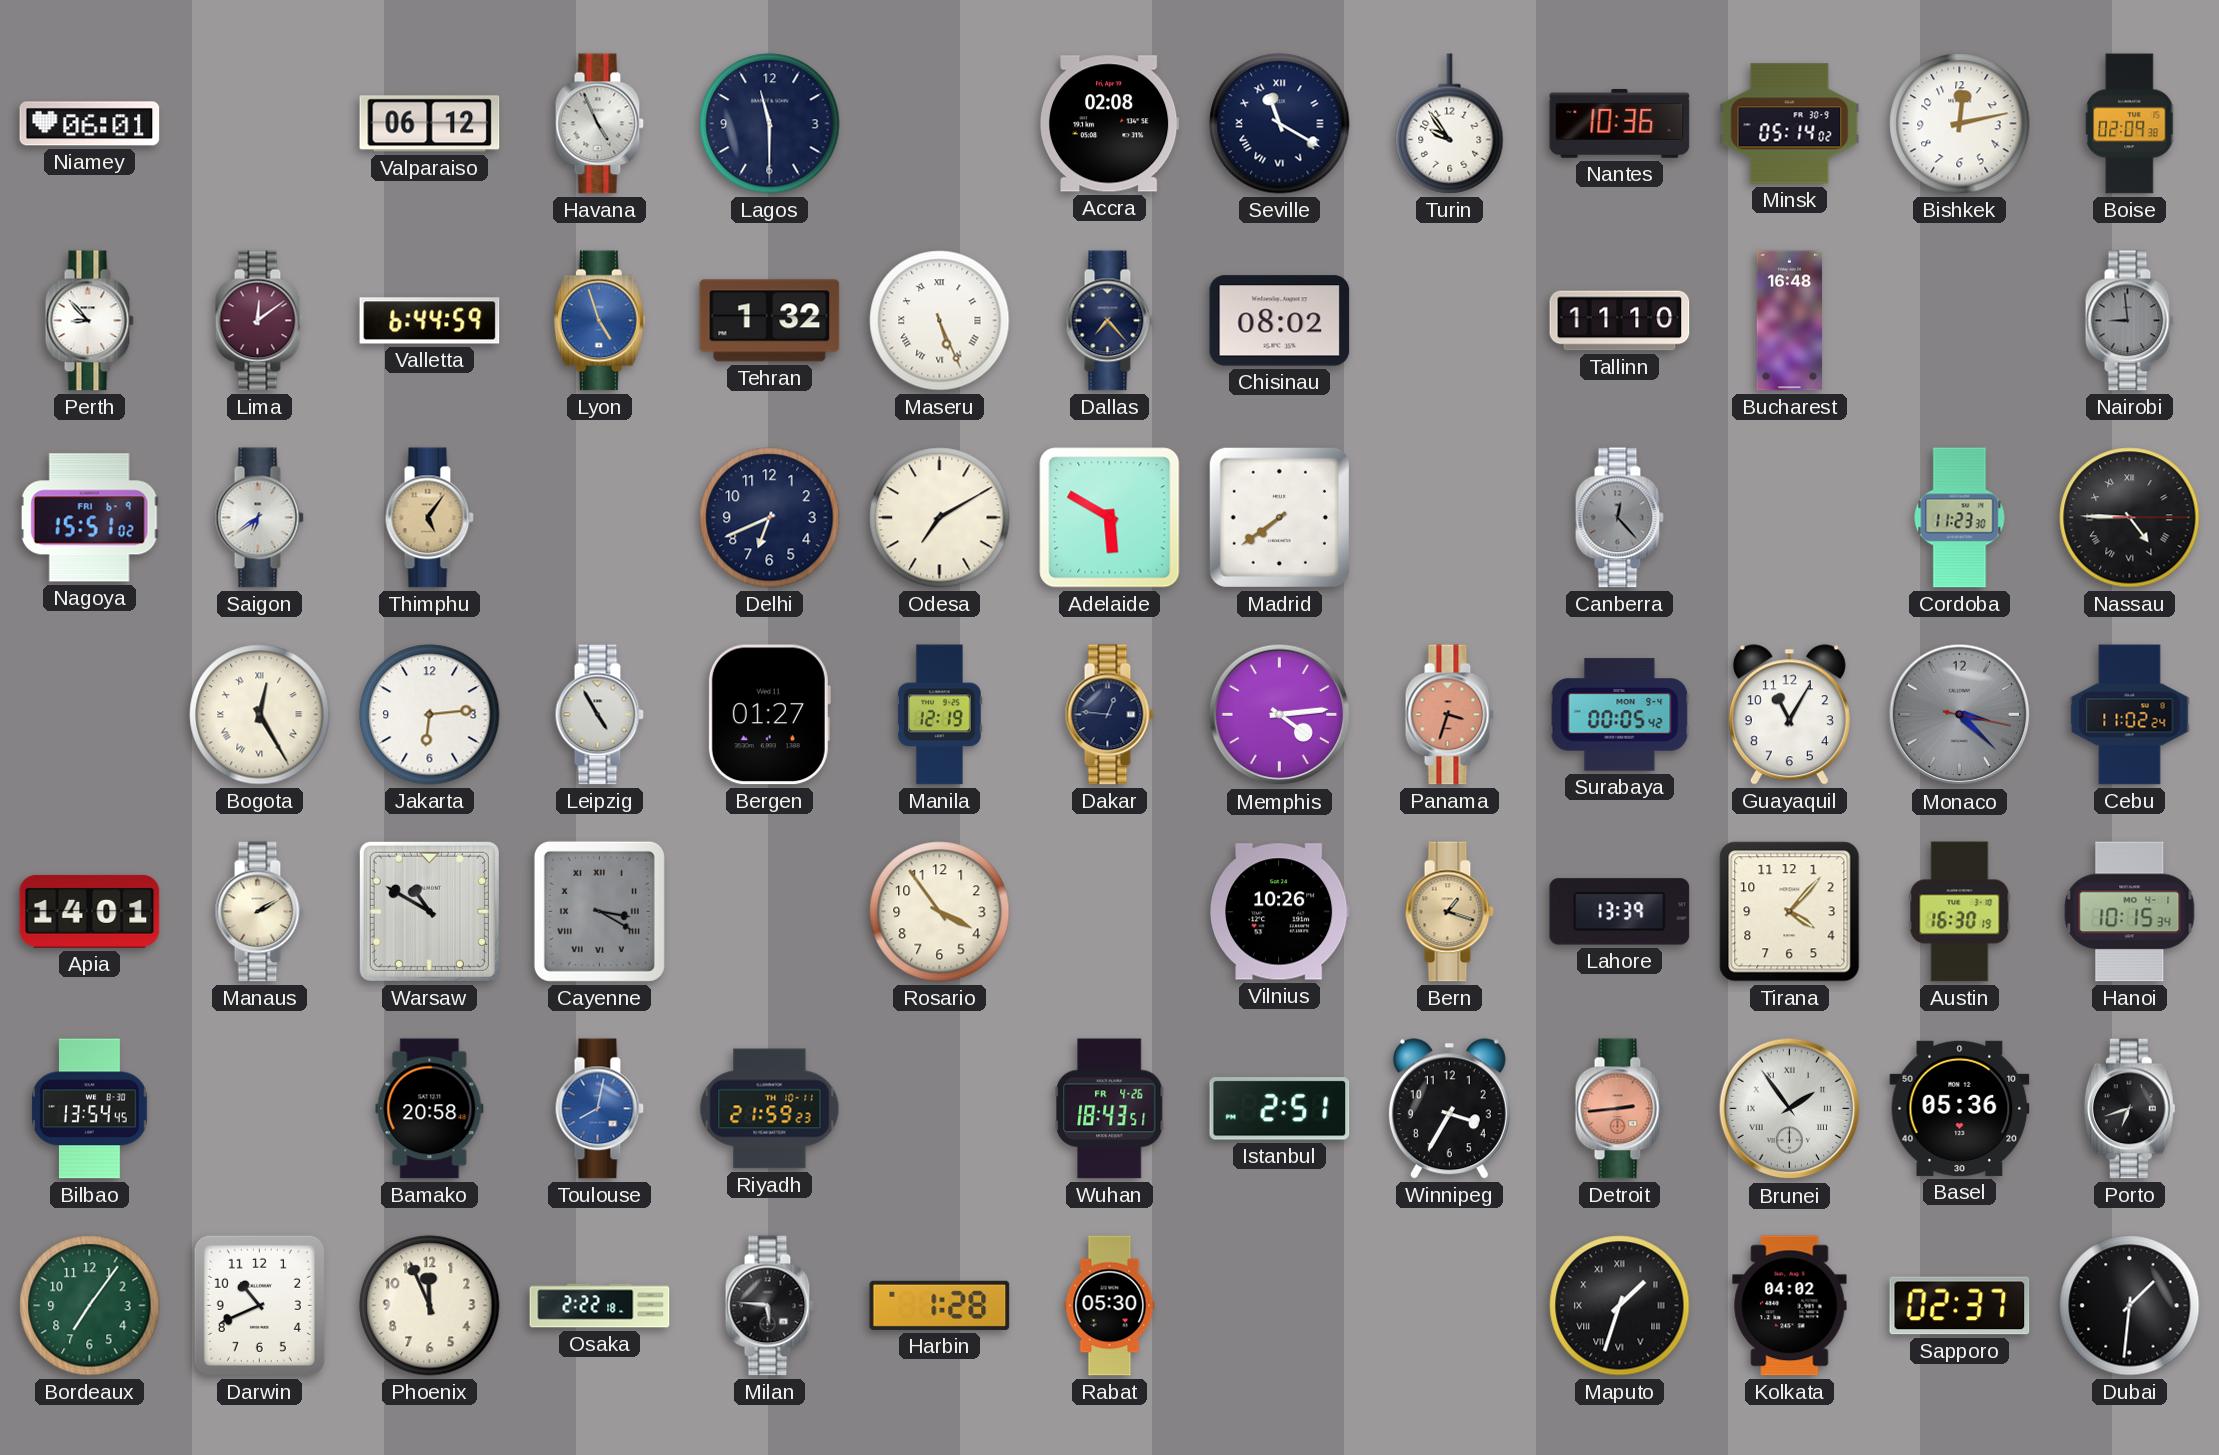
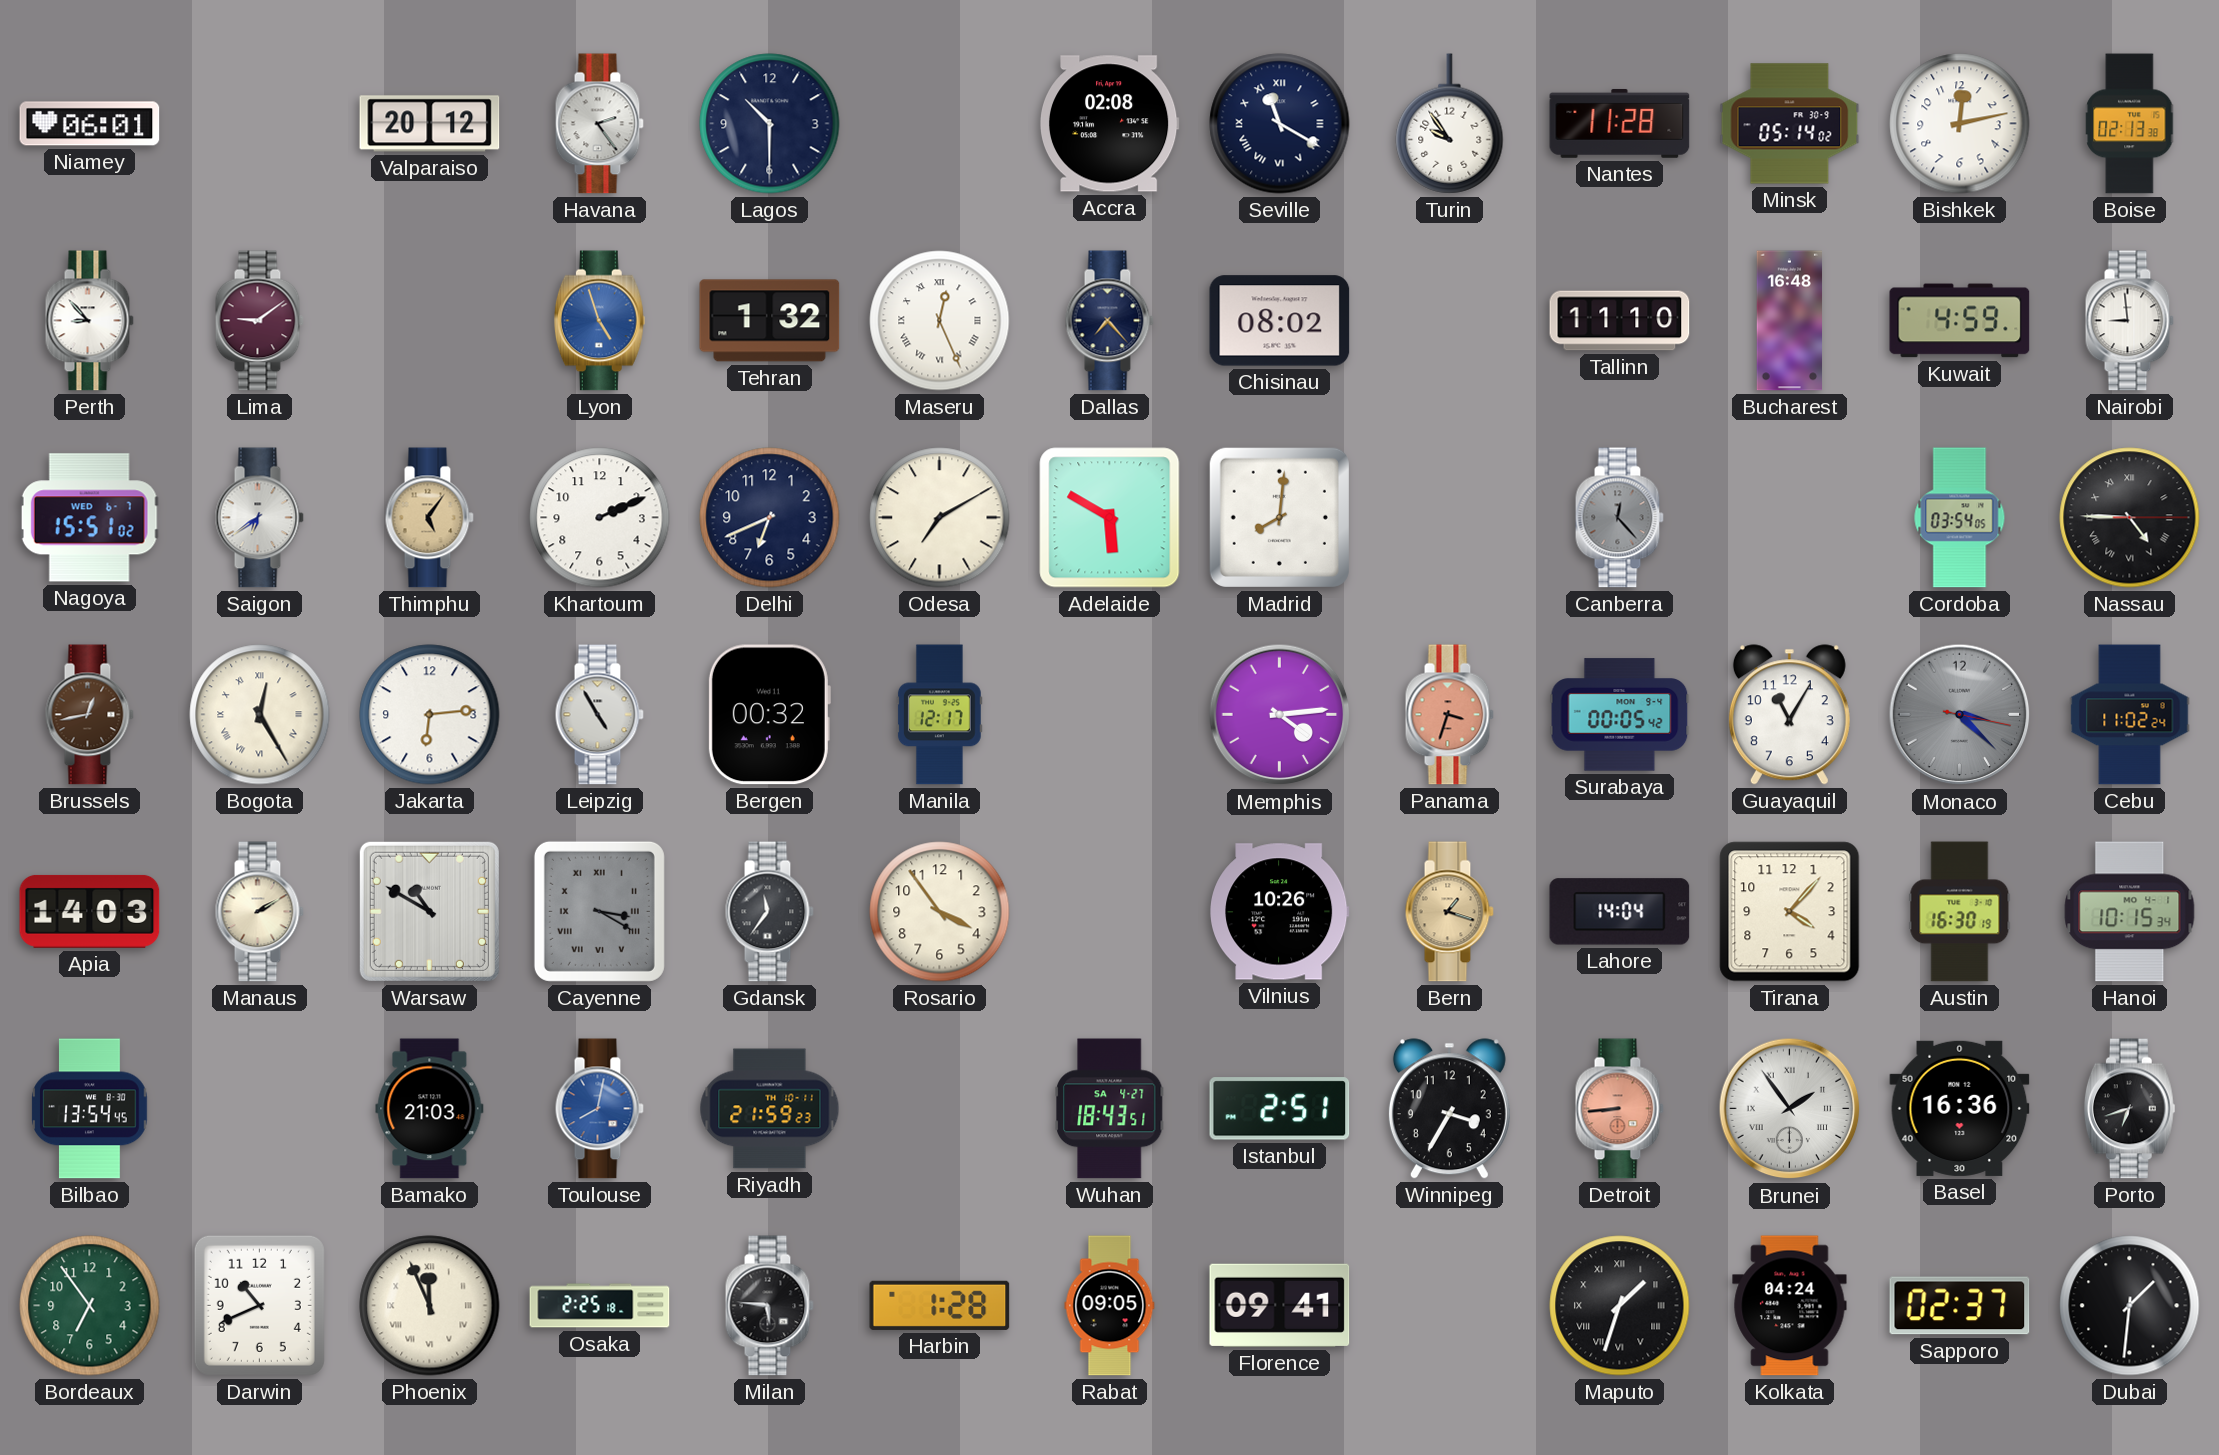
Valparaiso: 06:12 -> 20:12 (430, 124)
Havana: 4:56 -> 2:24 (599, 124)
Lagos: 11:30 -> 10:30 (770, 124)
Nantes: 10:36 -> 11:28 (1620, 124)
Boise: 02:09 -> 02:13 (2130, 124)
Lima: 12:09 -> 9:09 (259, 321)
Valletta: 6:44 -> none (430, 321)
Maseru: 5:26 -> 12:26 (940, 321)
Kuwait: none -> 4:59 (1960, 321)
Nairobi dial: grey -> white (2129, 321)
Nagoya date: FRI 6-9 -> WED 6-7 (89, 518)
Khartoum: none -> 2:11 (600, 518)
Madrid: 7:39 -> 8:01 (1279, 517)
Cordoba: 11:23 -> 03:54 (1960, 518)
Brussels: none -> 12:43 (89, 715)
Bergen: 01:27 -> 00:32 (769, 715)
Manila: 12:19 -> 12:17 (939, 715)
Dakar: 12:46 -> none (1109, 715)
Apia: 14:01 -> 14:03 (90, 911)
Gdansk: none -> 11:36 (769, 912)
Lahore: 13:39 -> 14:04 (1620, 912)
Bamako: 20:58 -> 21:03 (430, 1109)
Wuhan date: FR 4-26 -> SA 4-27 (1110, 1109)
Detroit: 2:44 -> 8:44 (1619, 1109)
Basel: 05:36 -> 16:36 (1960, 1108)
Bordeaux: 7:06 -> 6:54 (90, 1306)
Phoenix numerals: Arabic -> Roman (430, 1306)
Osaka: 2:22 -> 2:25 (600, 1306)
Rabat: 05:30 -> 09:05 (1110, 1306)
Florence: none -> 09:41 (1280, 1305)
Kolkata: 04:02 -> 04:24 (1790, 1306)
